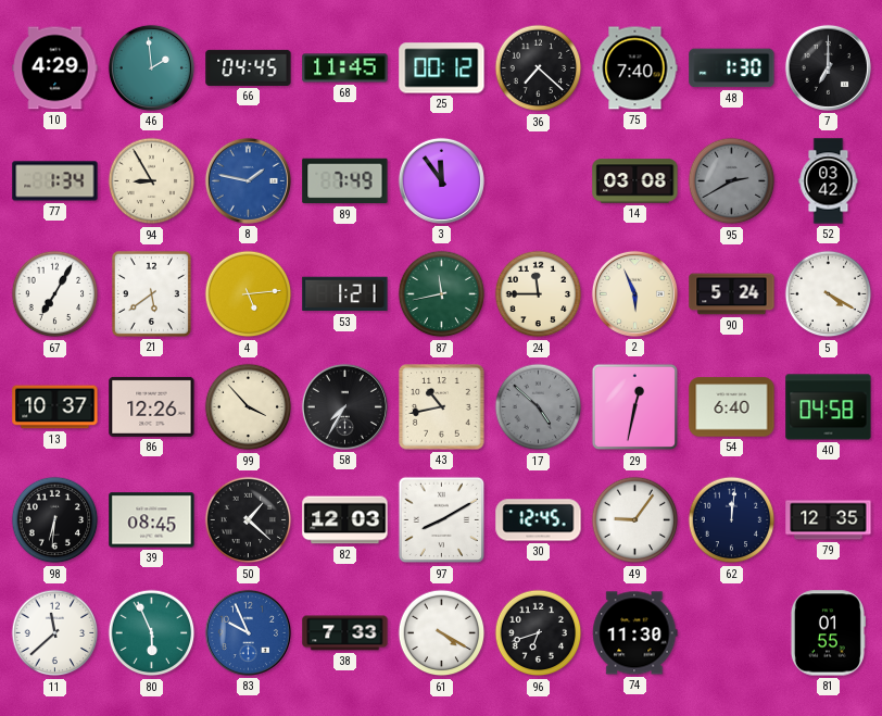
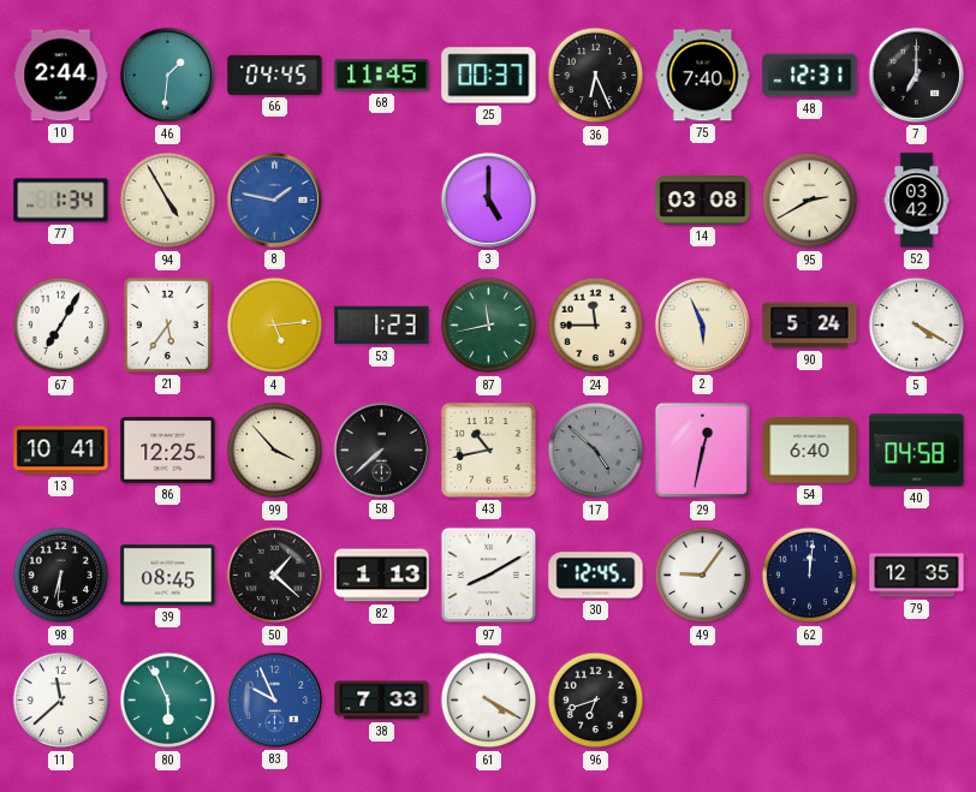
10: 4:29 -> 2:44 (61, 76)
46: 1:59 -> 1:31 (167, 75)
25: 00:12 -> 00:37 (489, 76)
36: 7:22 -> 6:26 (596, 76)
48: 1:30 -> 12:31 (810, 76)
94: 8:55 -> 4:55 (168, 201)
89: 7:49 -> none (345, 181)
3: 11:54 -> 5:00 (488, 200)
95 dial: grey -> cream (810, 201)
21: 5:39 -> 5:36 (167, 324)
53: 1:21 -> 1:23 (382, 326)
13: 10:37 -> 10:41 (61, 451)
86: 12:26 -> 12:25 (168, 449)
58: 7:35 -> 7:38 (381, 449)
82: 12:03 -> 1:13 (382, 576)
74: 11:30 -> none (635, 633)
81: 01:55 -> none (828, 633)
